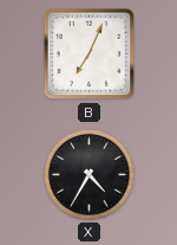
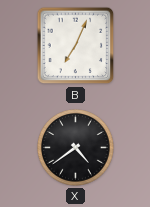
X: 4:35 -> 4:39 (76, 148)
